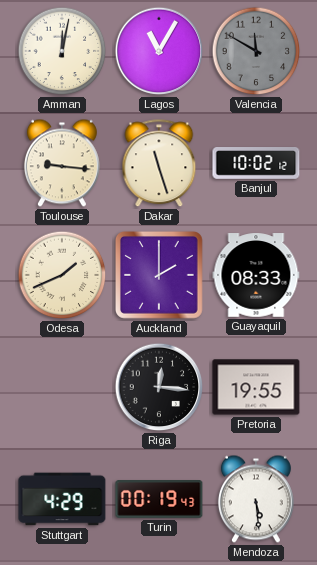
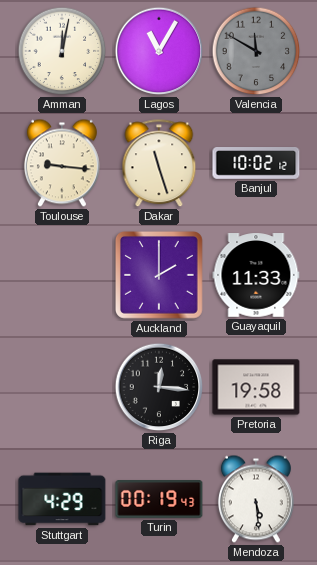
Odesa: 1:41 -> none (62, 275)
Guayaquil: 08:33 -> 11:33 (256, 275)
Pretoria: 19:55 -> 19:58 (256, 387)
